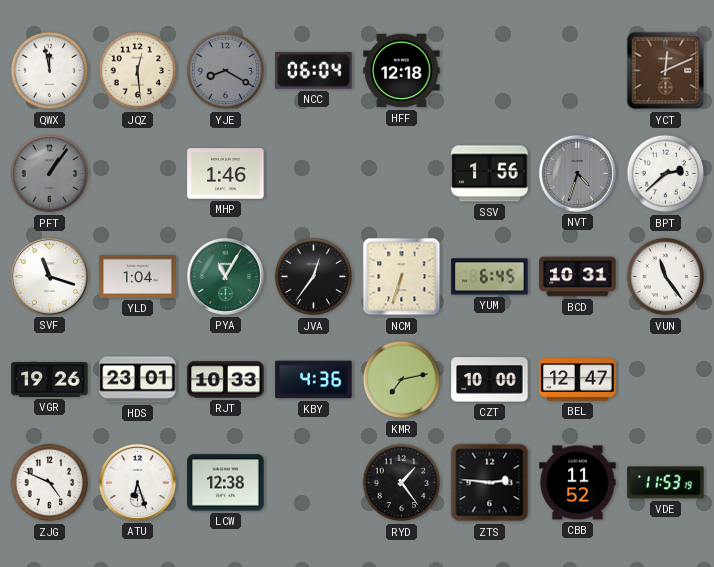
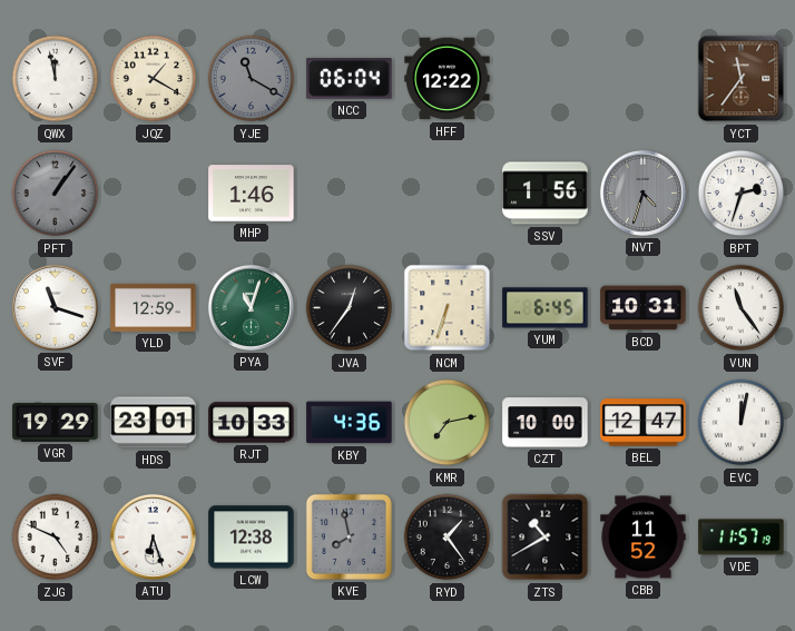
JQZ: 12:29 -> 1:20 (154, 79)
YJE: 8:20 -> 11:20 (252, 79)
HFF: 12:18 -> 12:22 (448, 79)
YCT: 12:11 -> 11:36 (742, 79)
BPT: 2:38 -> 2:33 (742, 194)
YLD: 1:04 -> 12:59 (154, 307)
PYA: 11:05 -> 11:03 (251, 307)
VGR: 19:26 -> 19:29 (56, 423)
EVC: none -> 12:02 (742, 423)
KVE: none -> 7:58 (349, 536)
ZTS: 2:46 -> 10:40 (546, 538)
VDE: 11:53 -> 11:57 (742, 538)
